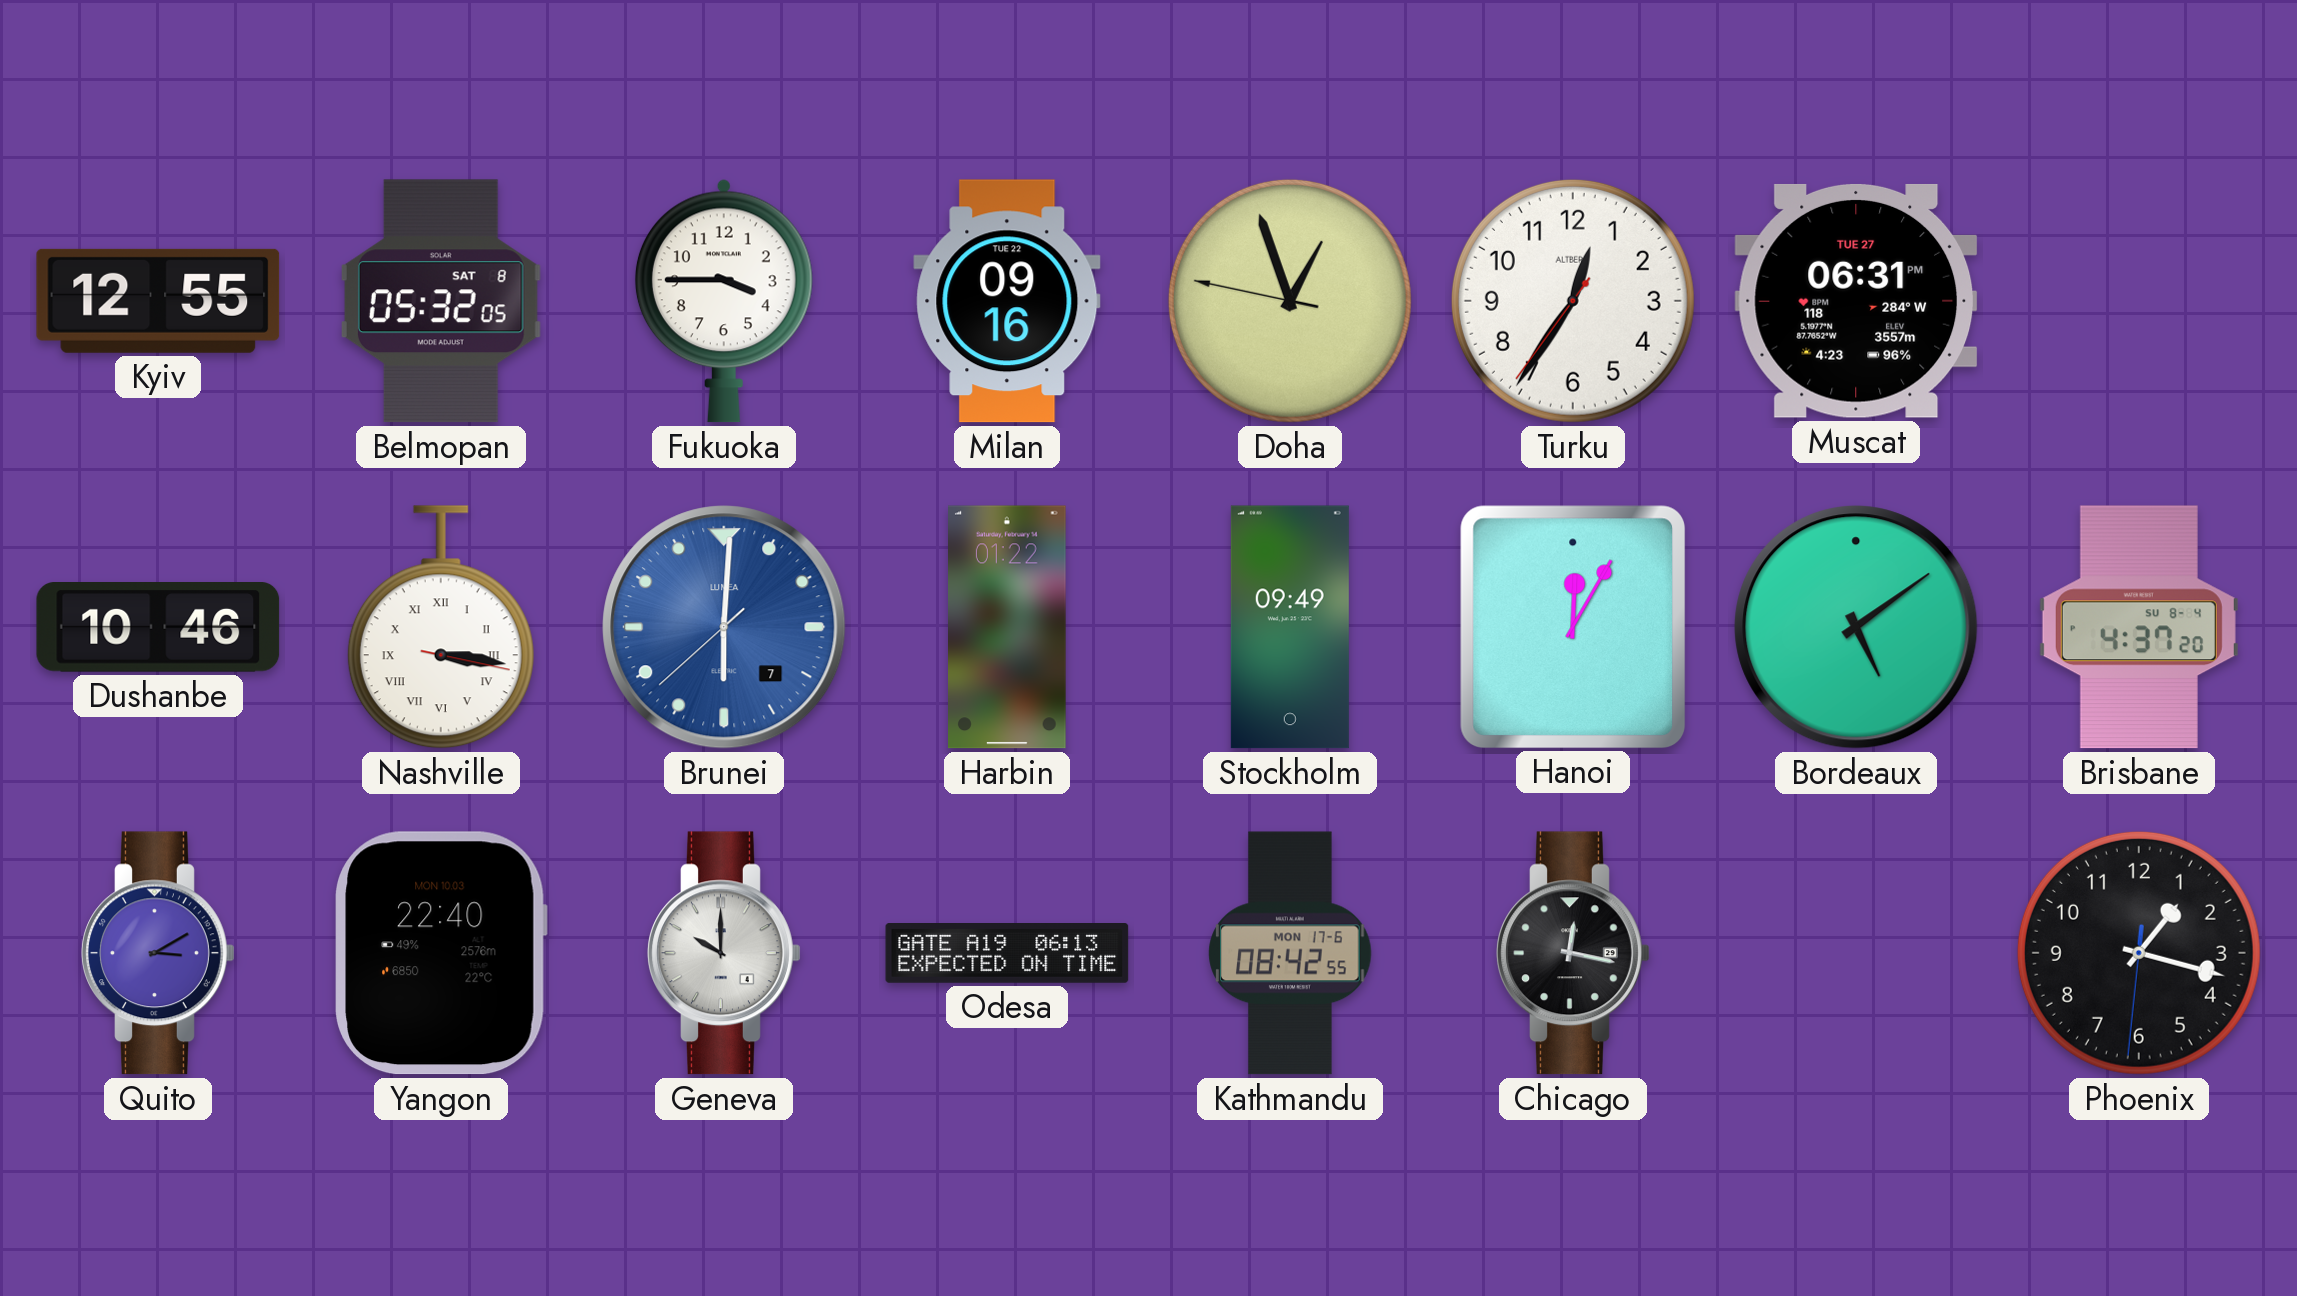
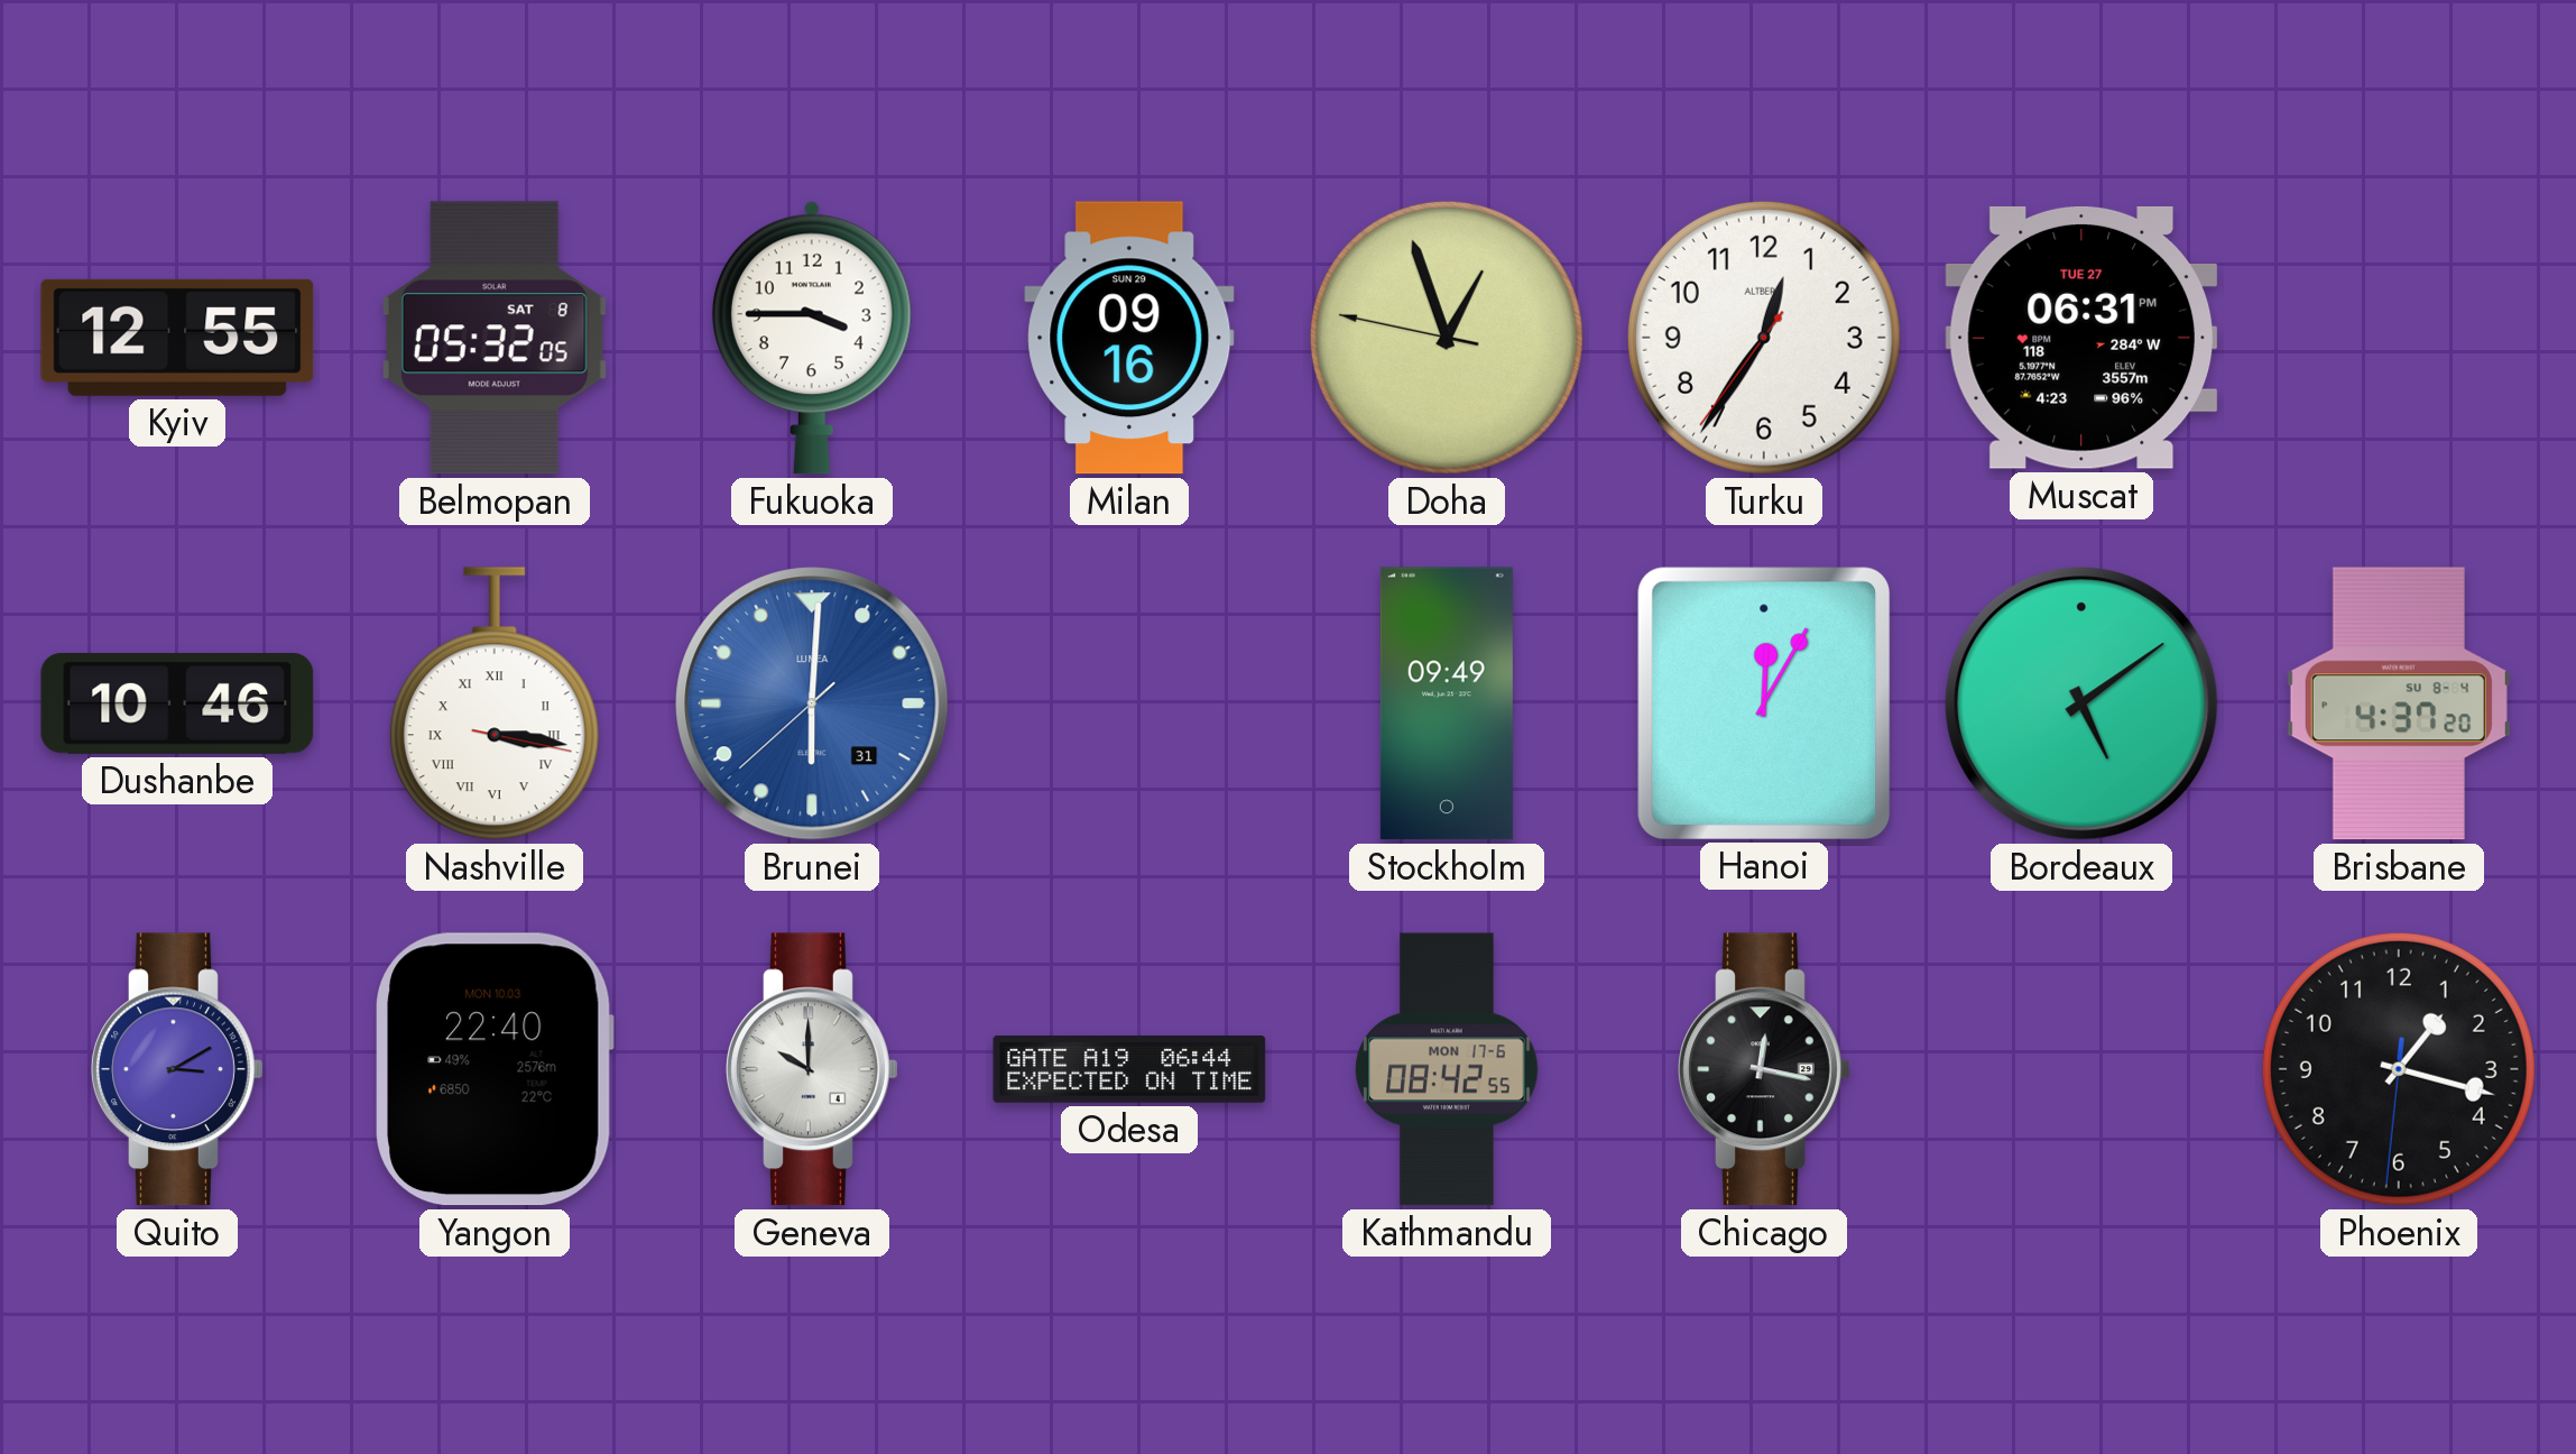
Milan date: TUE 22 -> SUN 29 (1129, 338)
Brunei date: 7 -> 31 (812, 703)
Harbin: 01:22 -> none (1008, 627)
Odesa: 06:13 -> 06:44 (1129, 1070)
